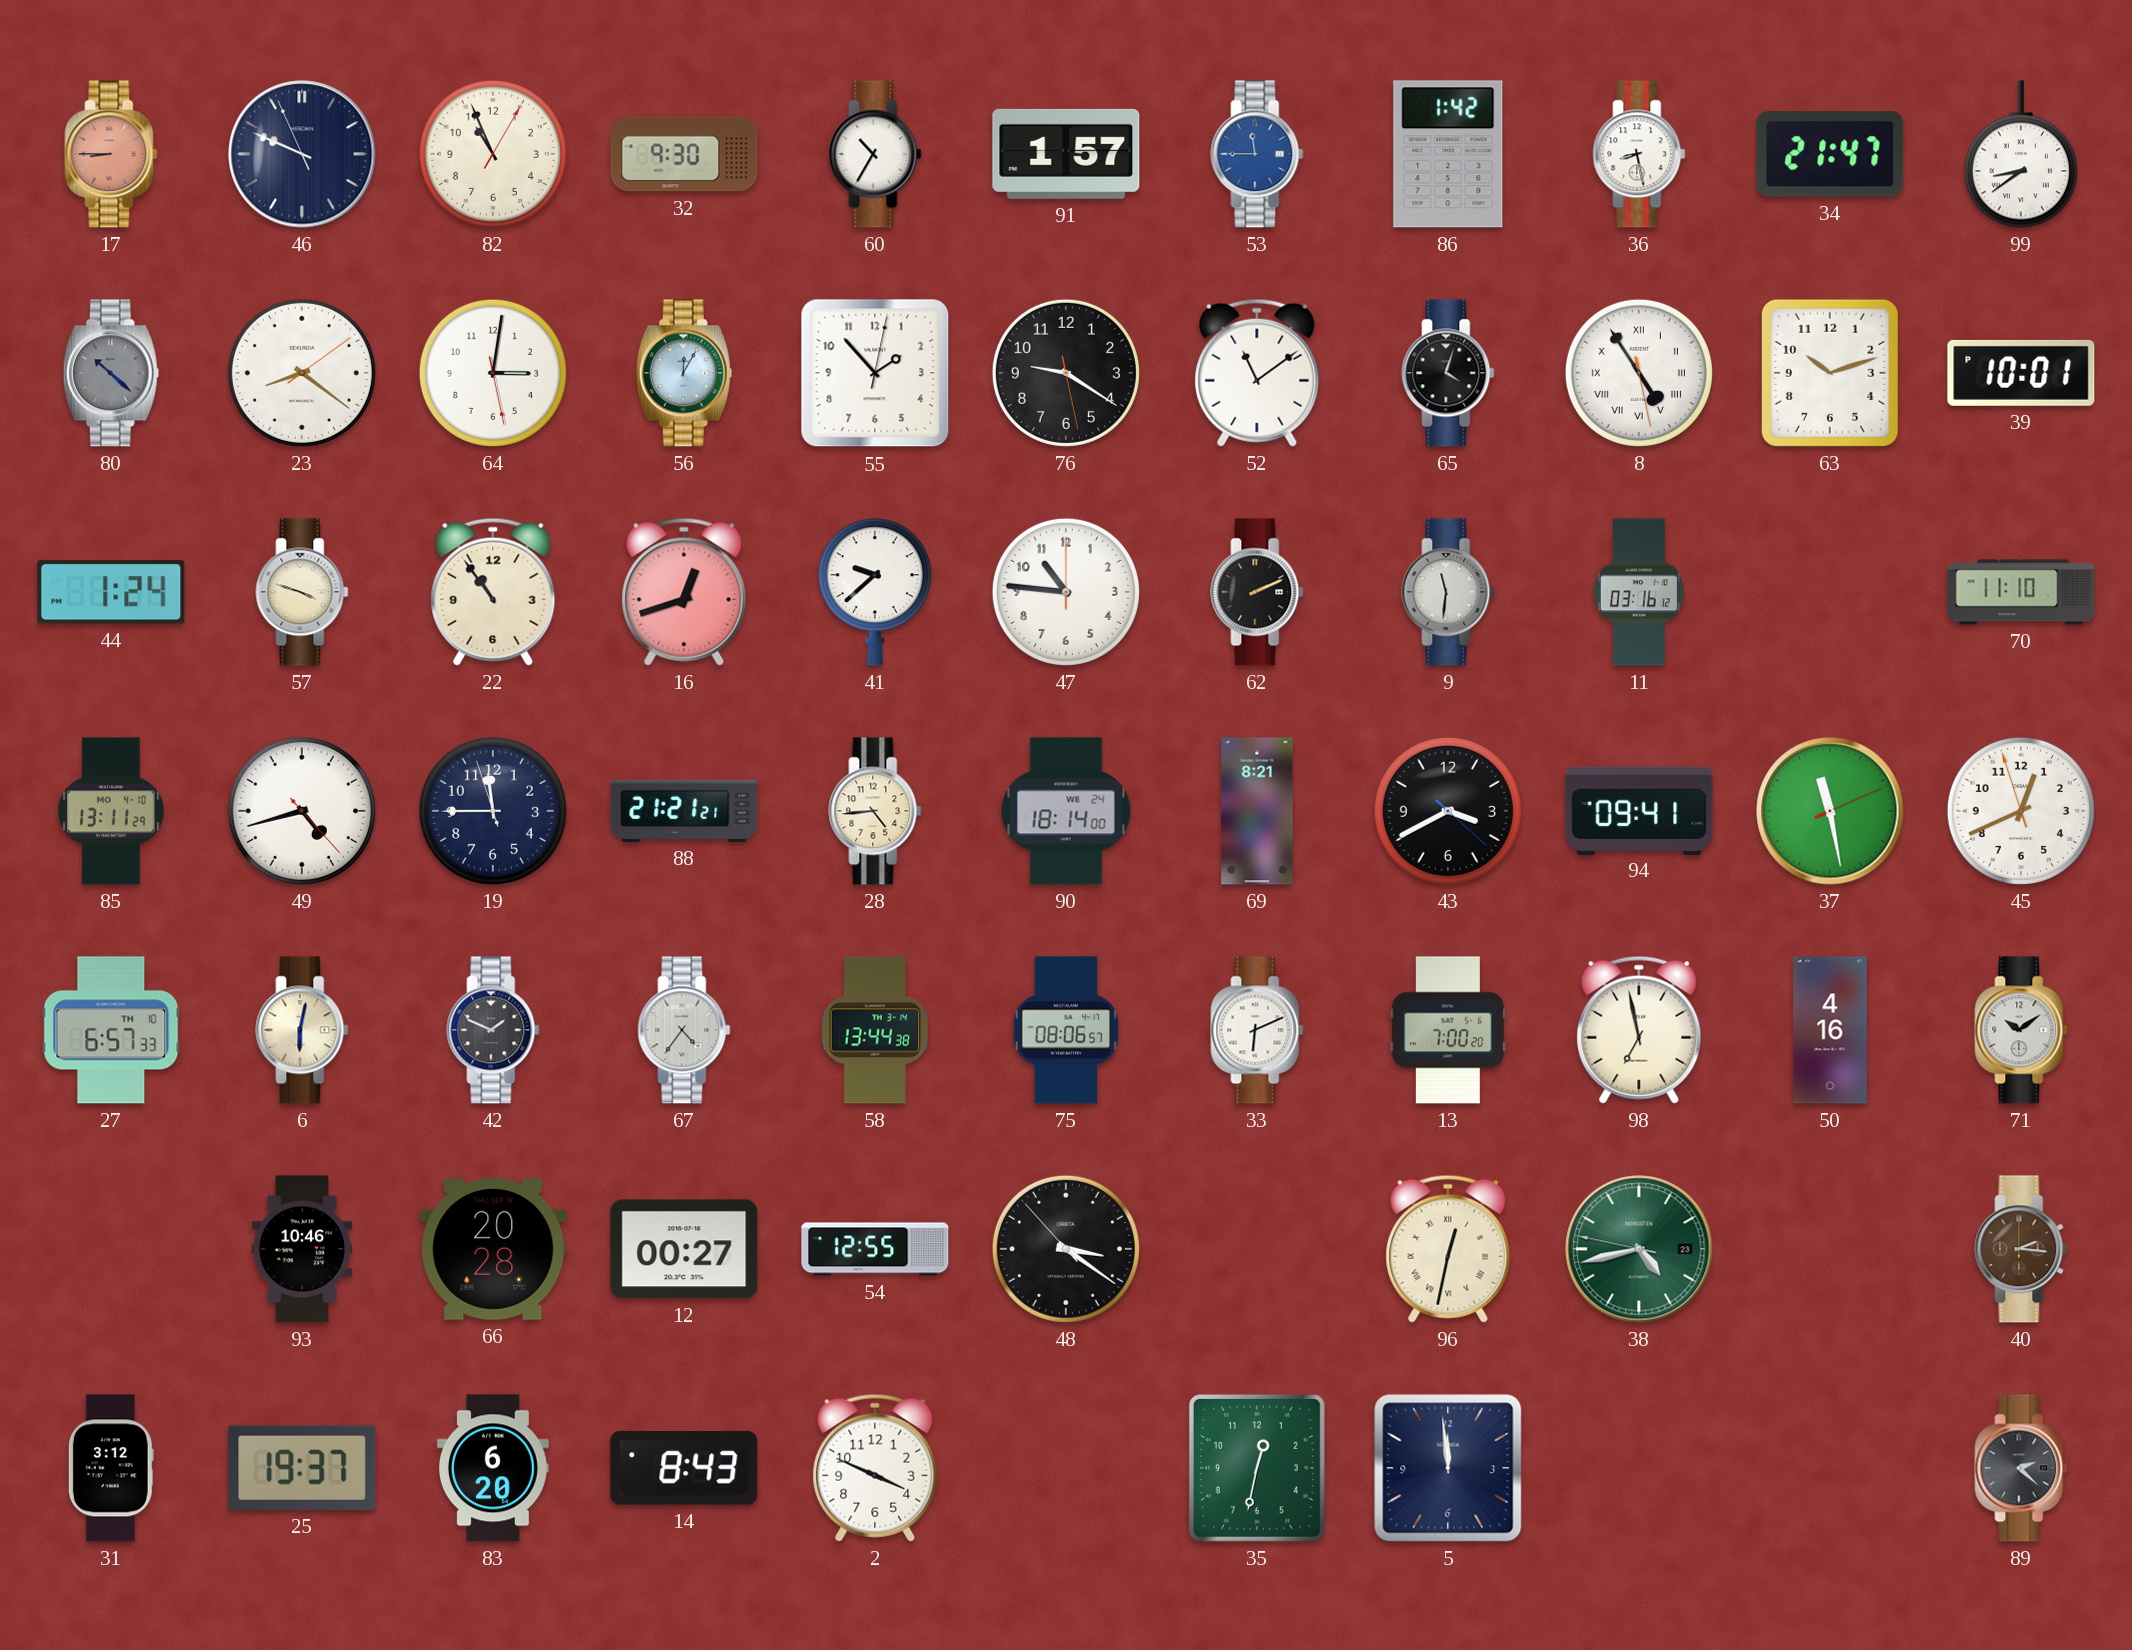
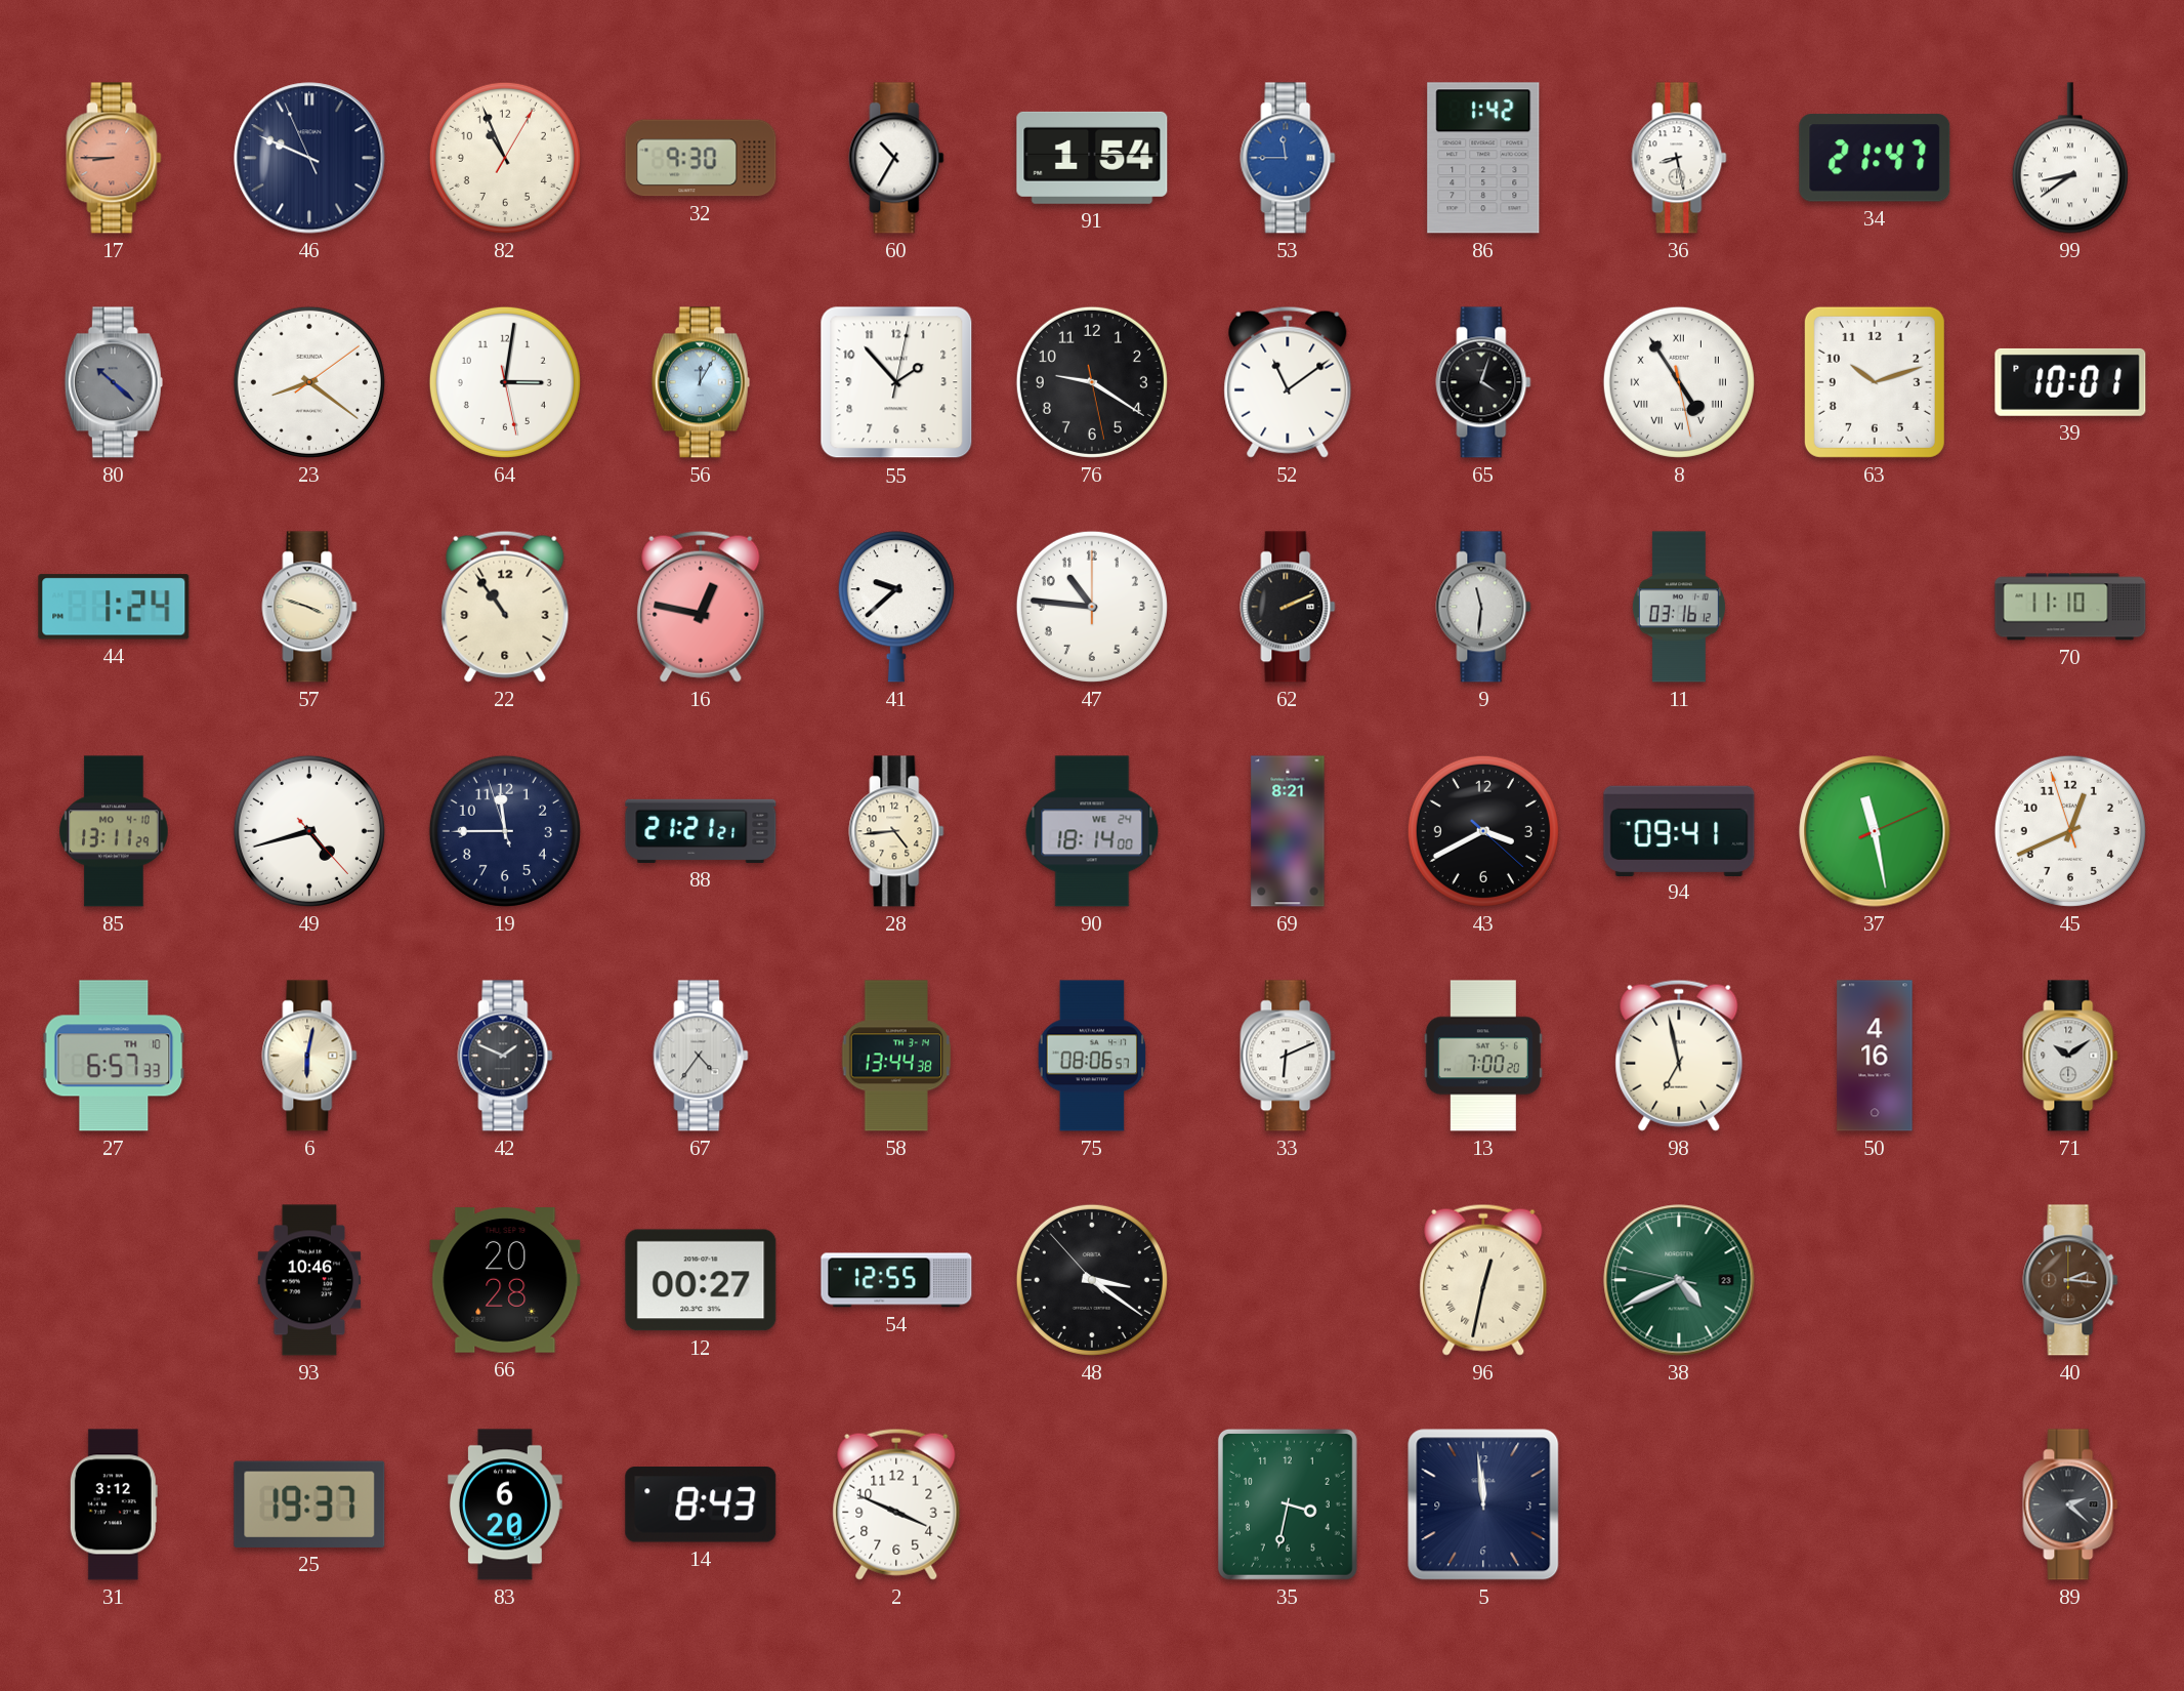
91: 1:57 -> 1:54 (1092, 158)
16: 12:42 -> 12:47 (701, 607)
38: 4:42 -> 4:40 (1679, 1280)
35: 12:32 -> 3:32 (1288, 1504)
